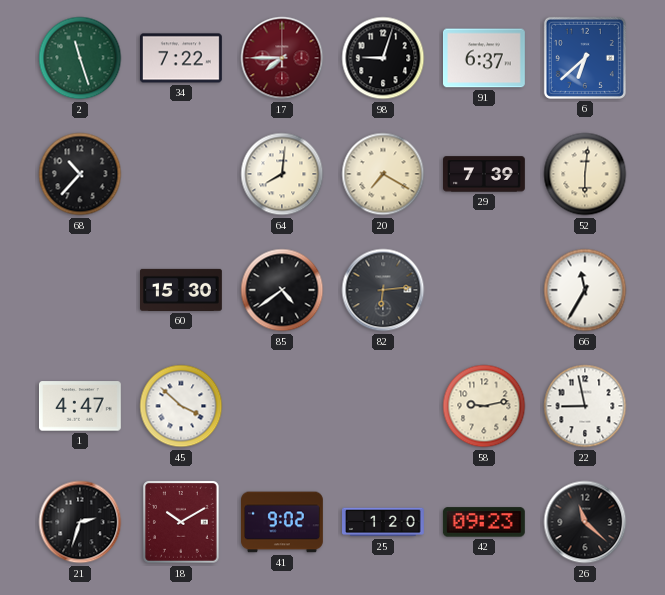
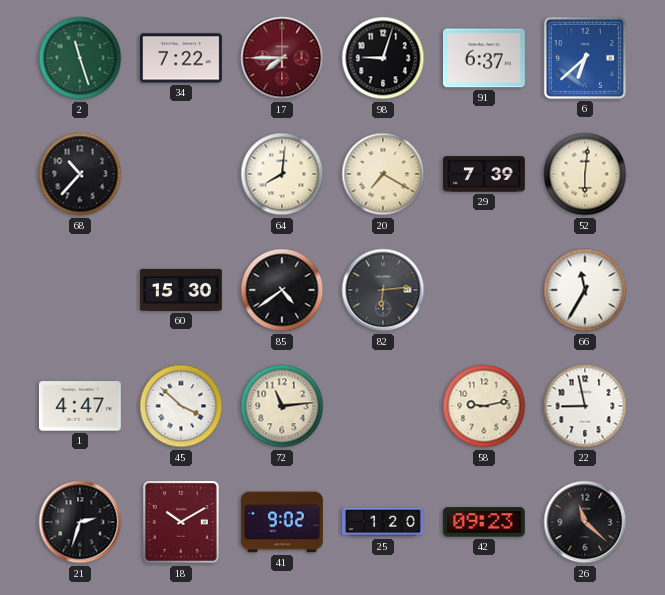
72: none -> 11:14 (282, 406)
